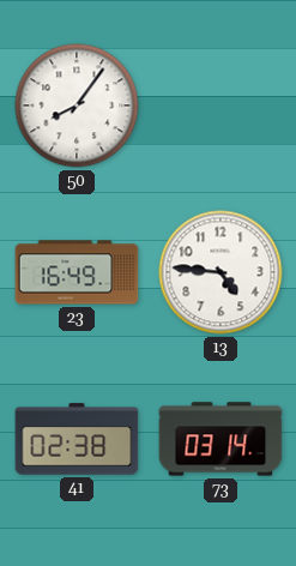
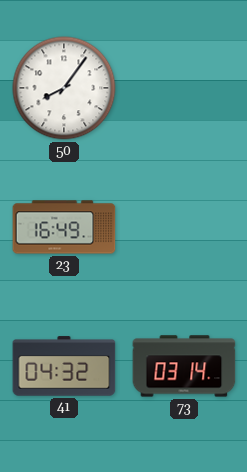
13: 4:46 -> none (221, 272)
41: 02:38 -> 04:32 (64, 366)
